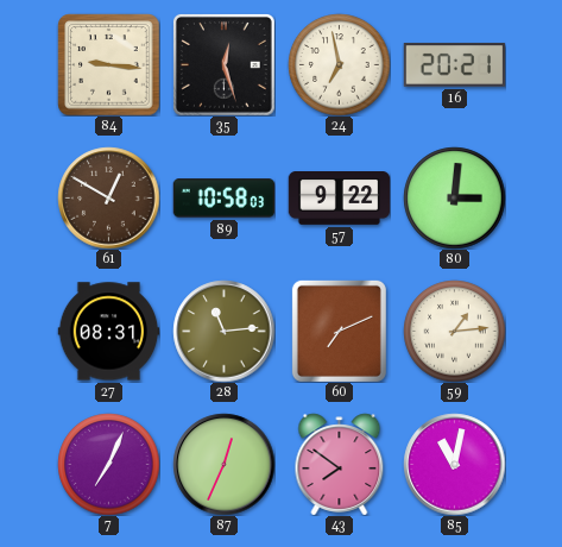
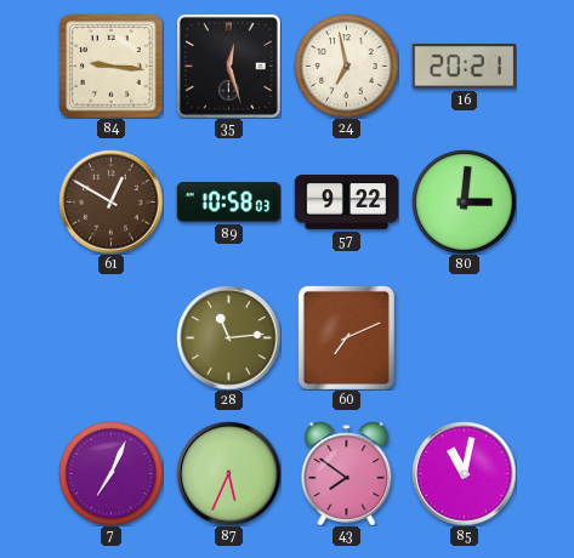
27: 08:31 -> none (108, 332)
59: 1:14 -> none (454, 331)
87: 12:34 -> 5:34 (228, 473)
